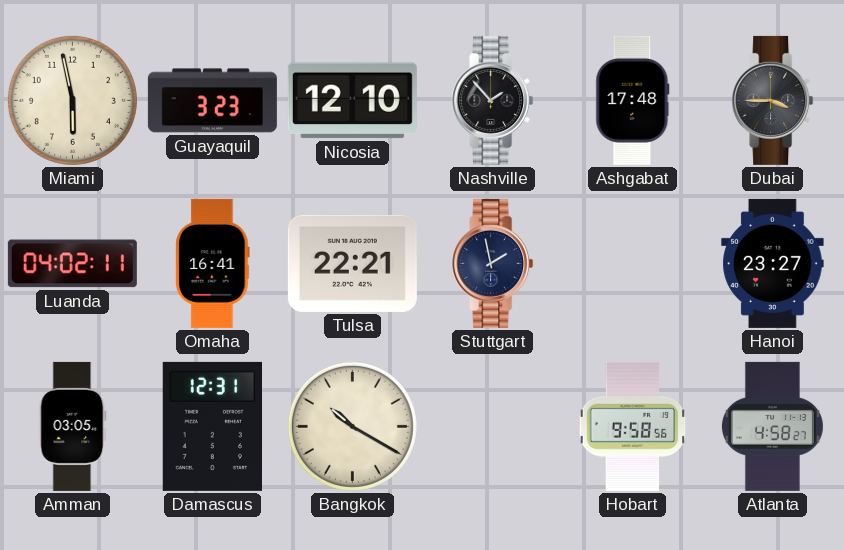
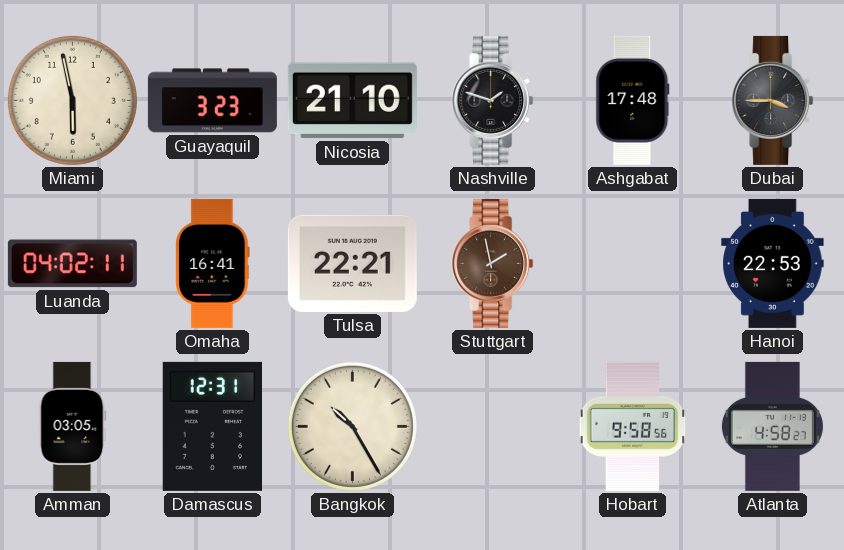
Nicosia: 12:10 -> 21:10 (352, 101)
Nashville: 1:53 -> 1:48 (493, 100)
Stuttgart dial: navy -> brown (493, 263)
Hanoi: 23:27 -> 22:53 (773, 263)
Bangkok: 10:20 -> 10:25 (352, 426)
